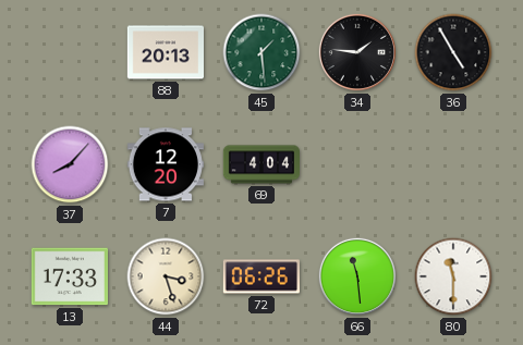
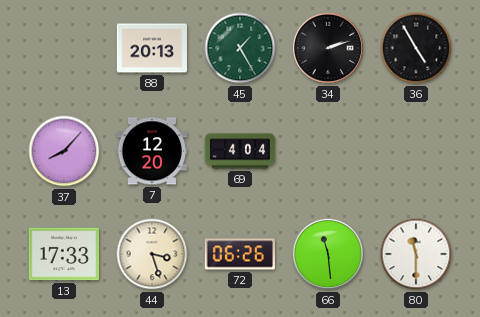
45: 1:29 -> 1:25 (240, 48)
34: 1:46 -> 2:12 (328, 48)
